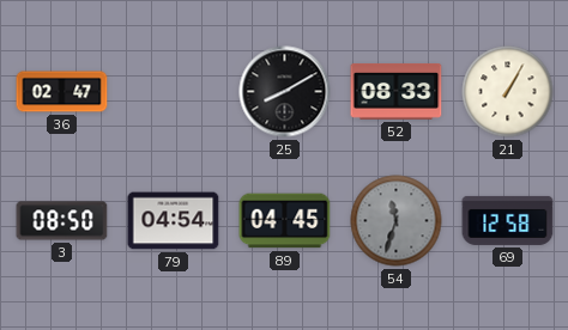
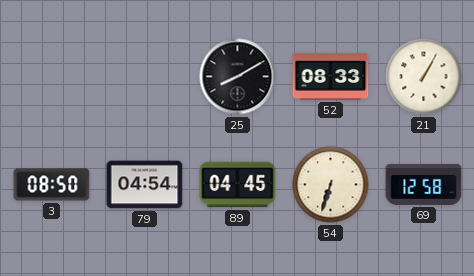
36: 02:47 -> none (62, 92)
54: 11:33 -> 6:33 (331, 185)
54 dial: grey -> cream (331, 185)
